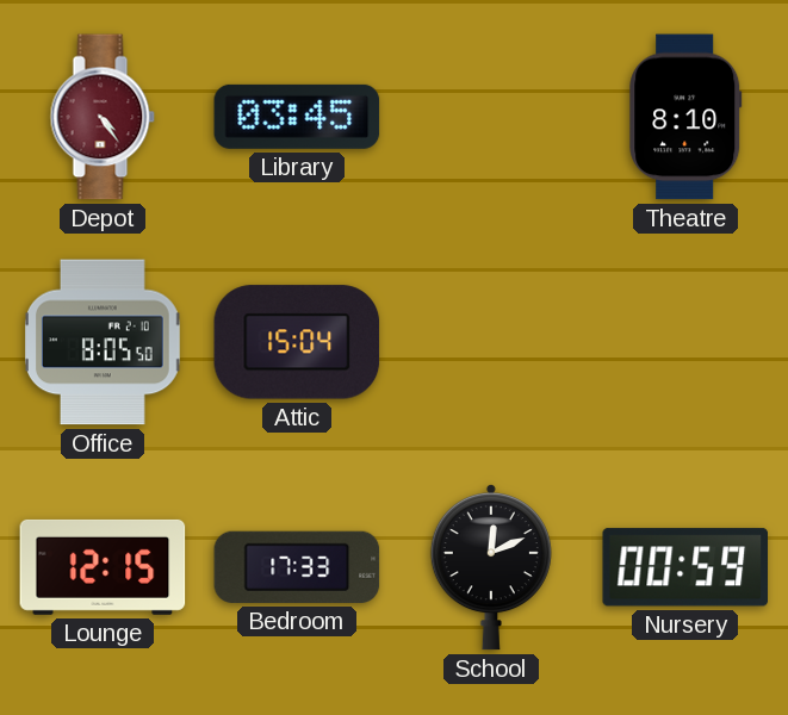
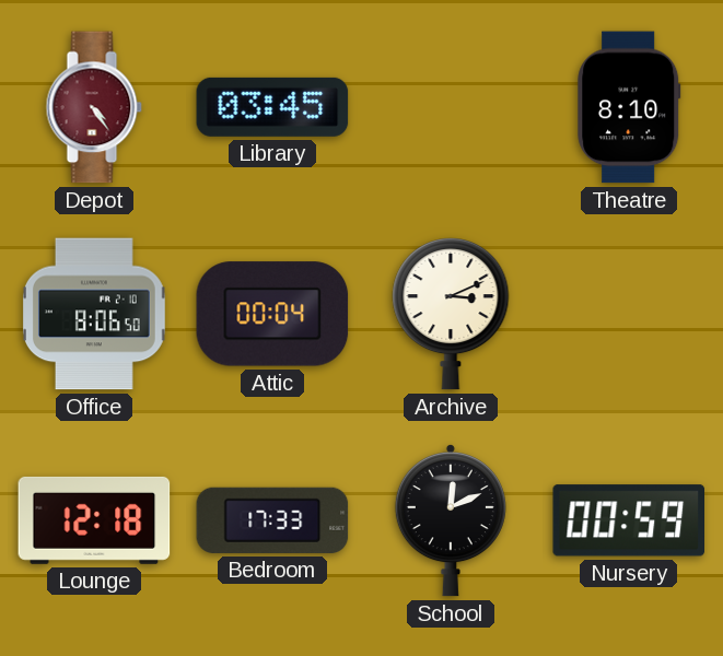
Office: 8:05 -> 8:06 (95, 314)
Attic: 15:04 -> 00:04 (272, 314)
Archive: none -> 3:11 (451, 314)
Lounge: 12:15 -> 12:18 (94, 520)
